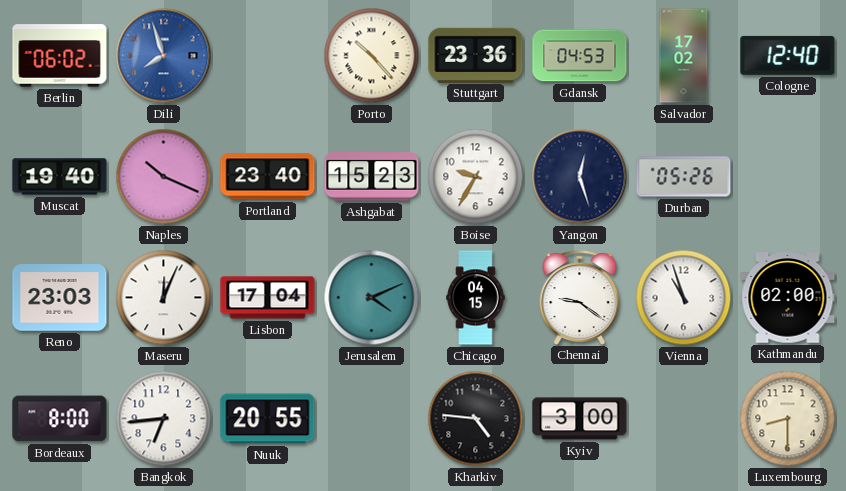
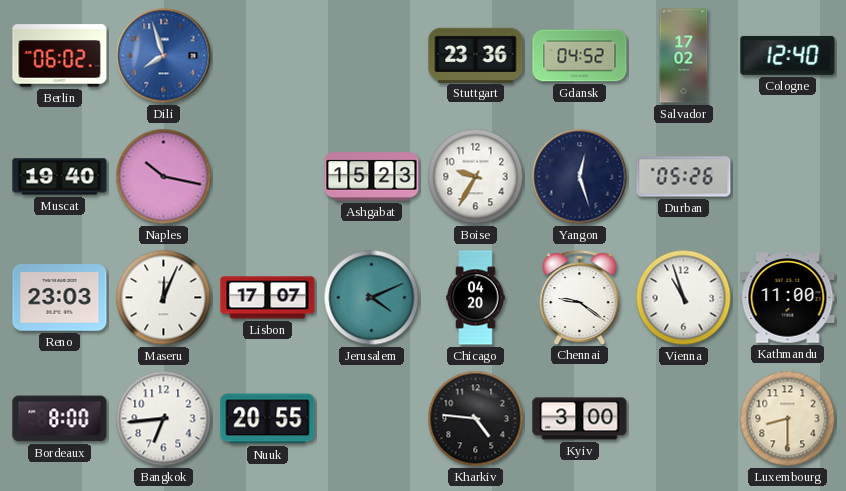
Porto: 10:23 -> none (372, 56)
Gdansk: 04:53 -> 04:52 (580, 56)
Naples: 10:19 -> 10:17 (164, 177)
Portland: 23:40 -> none (268, 177)
Lisbon: 17:04 -> 17:07 (268, 298)
Chicago: 04:15 -> 04:20 (476, 298)
Kathmandu: 02:00 -> 11:00 (788, 298)
